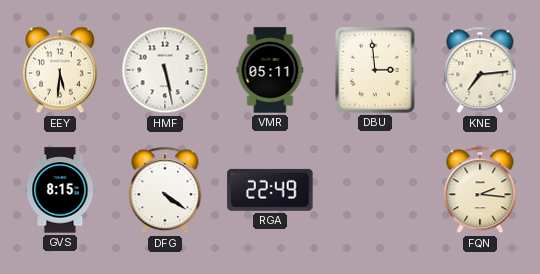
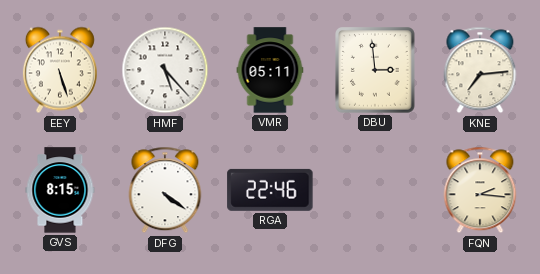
EEY: 5:31 -> 5:27 (60, 70)
HMF: 5:28 -> 5:23 (165, 70)
RGA: 22:49 -> 22:46 (270, 190)
